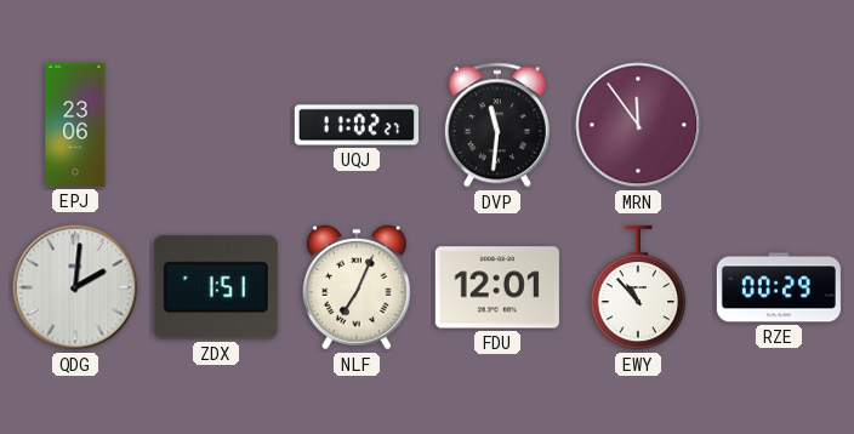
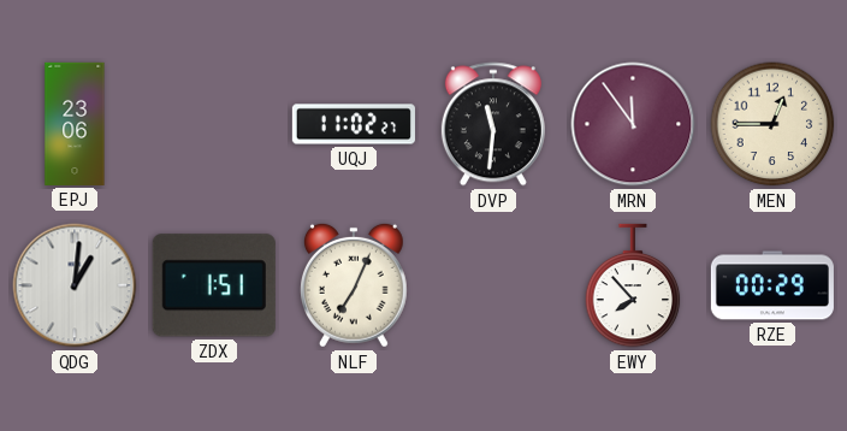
MEN: none -> 12:45 (772, 124)
QDG: 2:01 -> 1:01 (75, 285)
FDU: 12:01 -> none (497, 287)
EWY: 10:53 -> 7:53 (633, 285)
